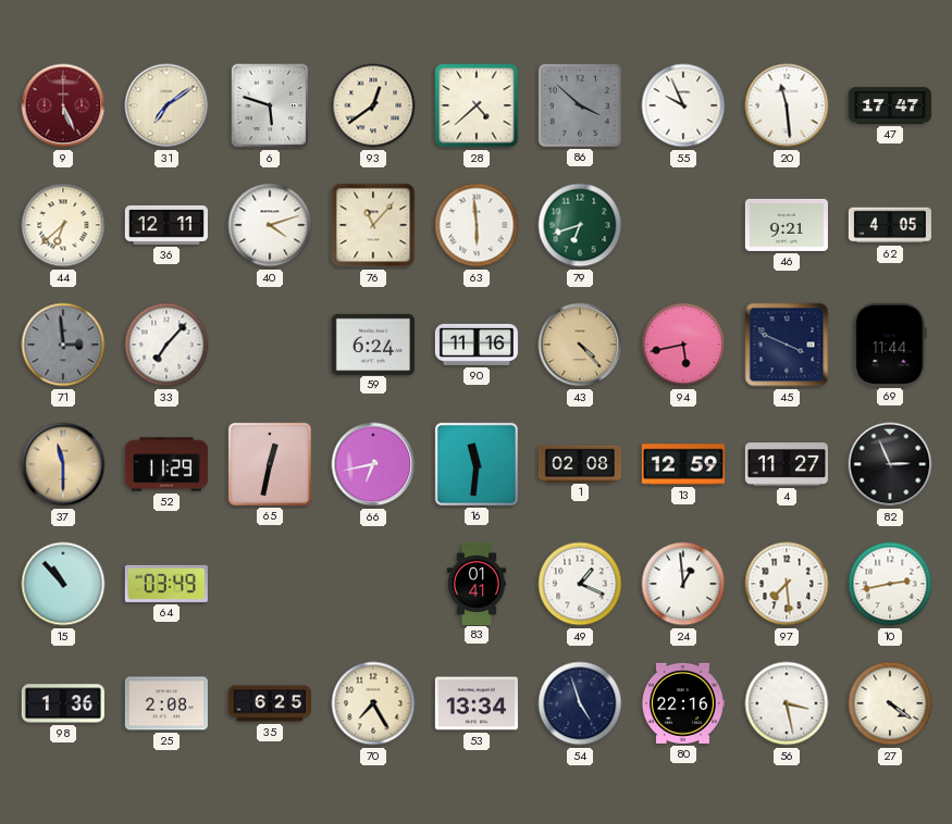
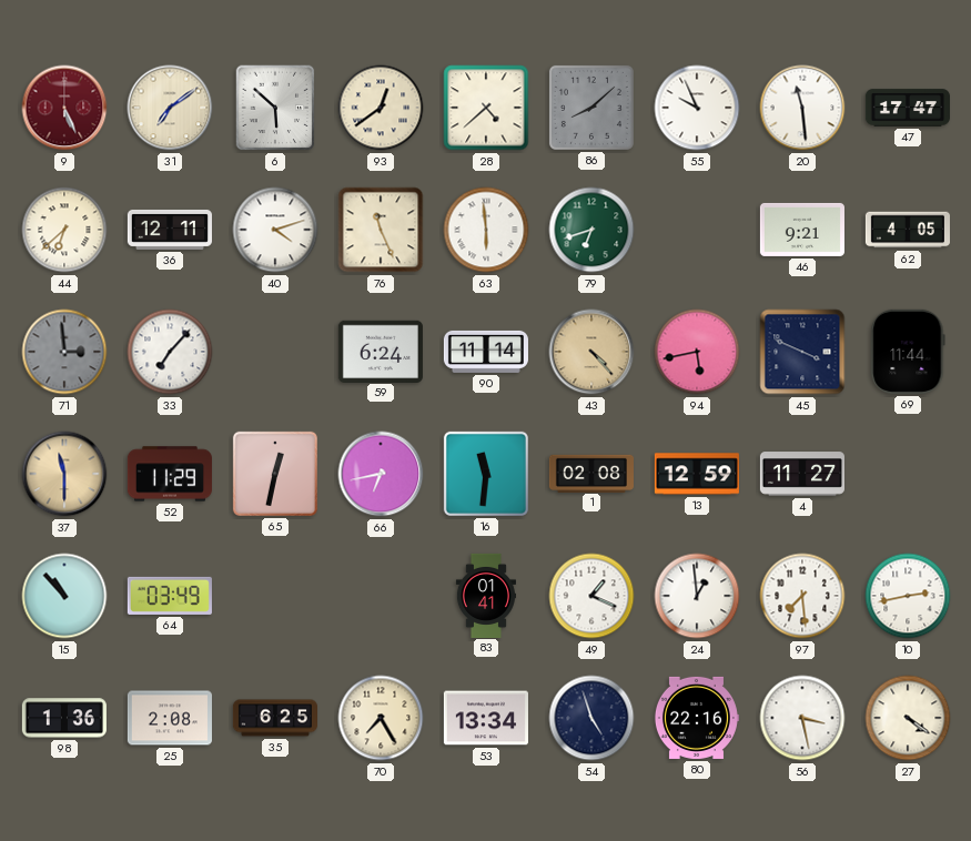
6: 5:48 -> 5:52 (275, 108)
86: 3:52 -> 8:08 (591, 108)
76: 11:07 -> 11:26 (381, 230)
90: 11:16 -> 11:14 (486, 352)
82: 2:56 -> none (890, 464)
